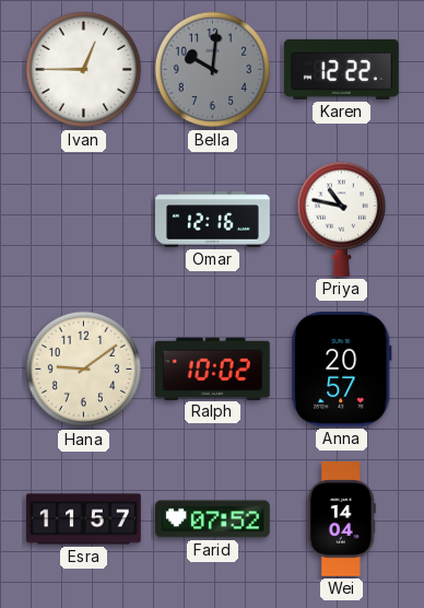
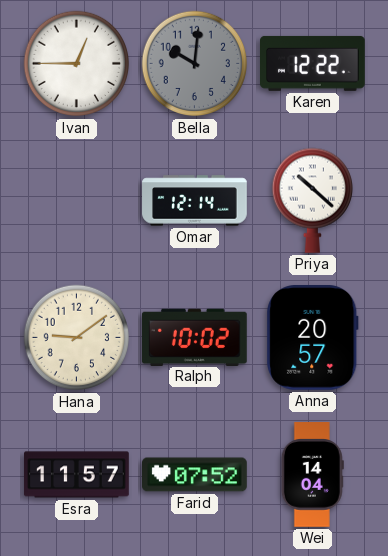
Omar: 12:16 -> 12:14 (195, 201)
Priya: 10:47 -> 10:22 (312, 200)
